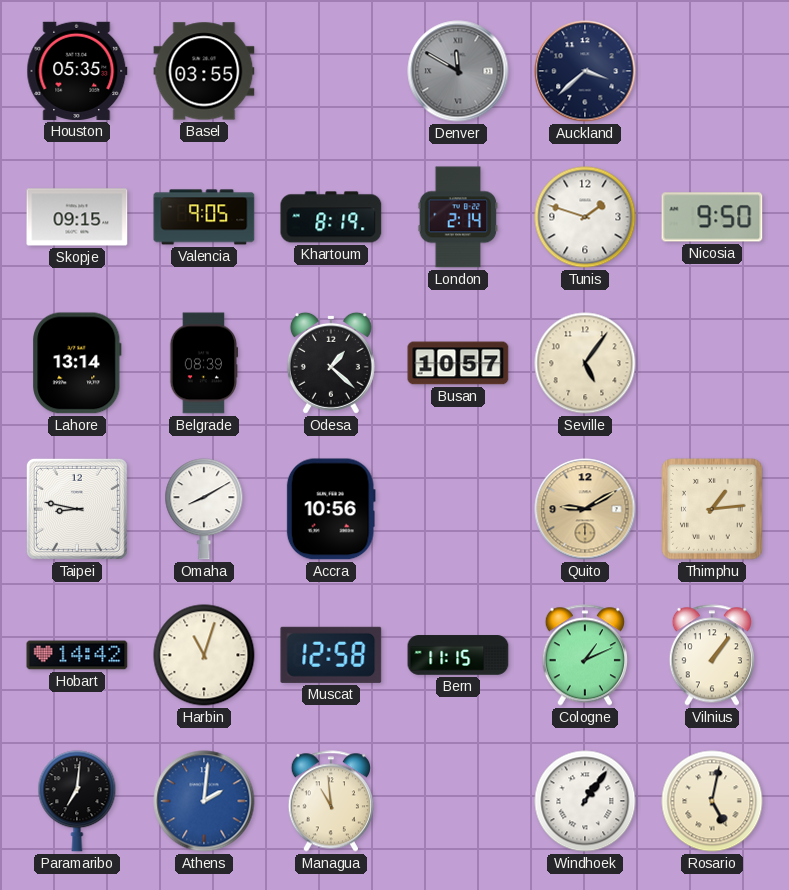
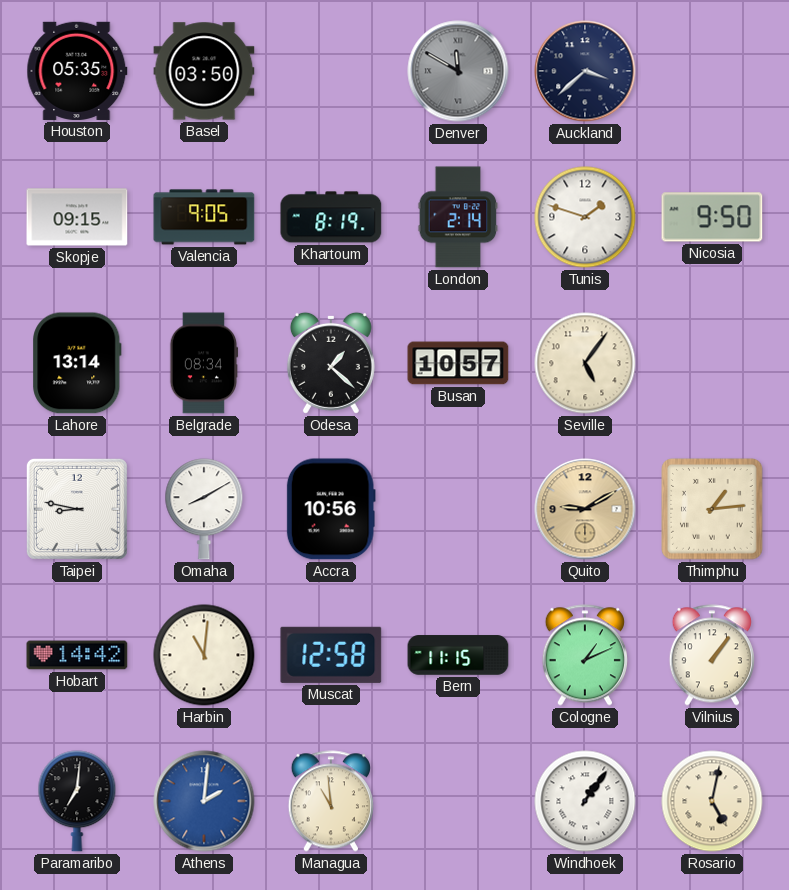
Basel: 03:55 -> 03:50 (204, 71)
Belgrade: 08:39 -> 08:34 (204, 363)
Harbin: 11:03 -> 11:01 (204, 655)
